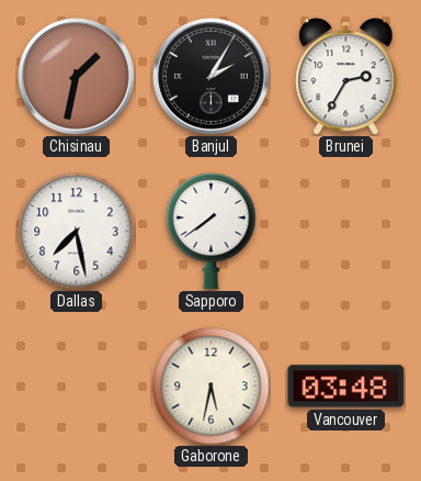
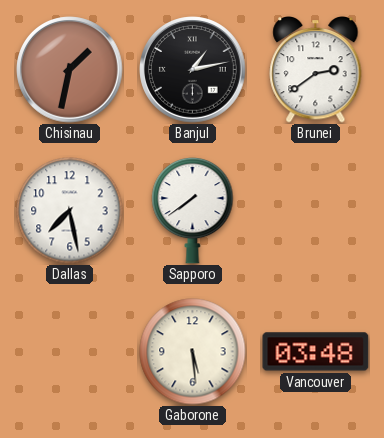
Banjul: 2:05 -> 1:13 (193, 70)
Brunei: 2:35 -> 2:39 (316, 70)
Gaborone: 5:32 -> 5:29 (193, 352)
